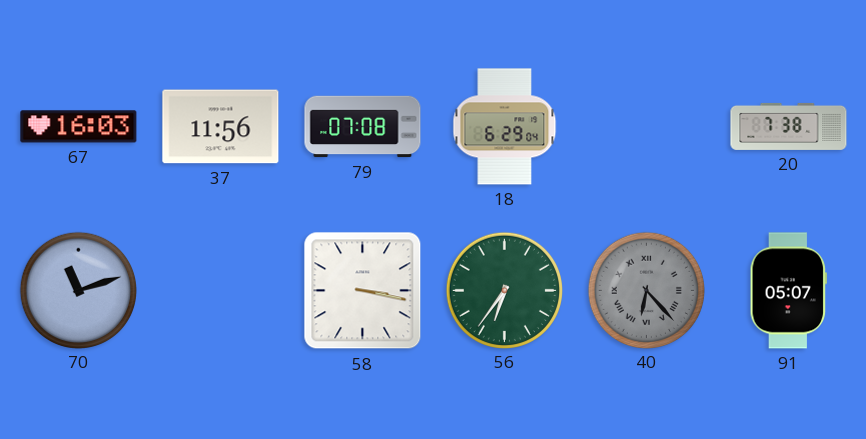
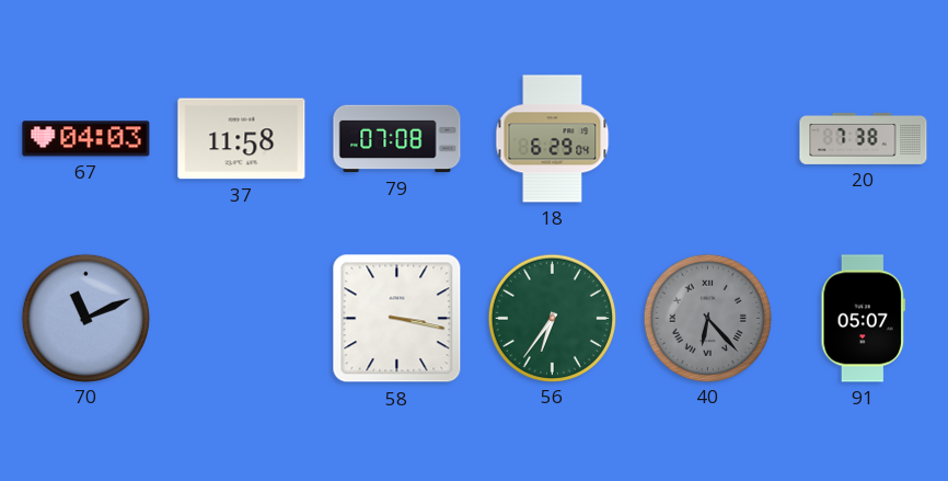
67: 16:03 -> 04:03 (86, 139)
37: 11:56 -> 11:58 (242, 139)
70: 11:12 -> 11:11 (85, 318)
